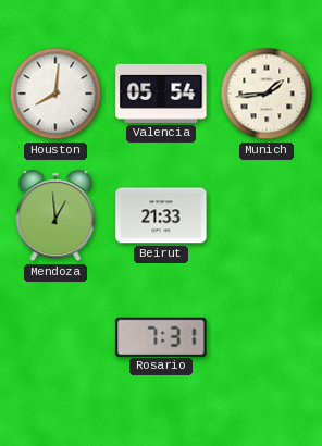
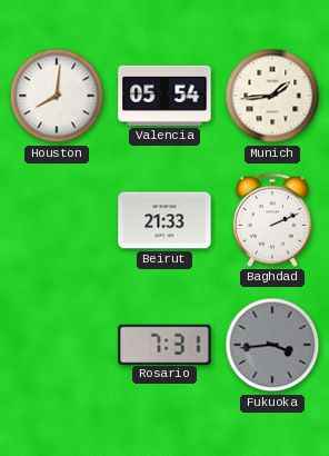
Mendoza: 12:59 -> none (55, 215)
Baghdad: none -> 2:11 (271, 220)
Fukuoka: none -> 3:44 (272, 345)
